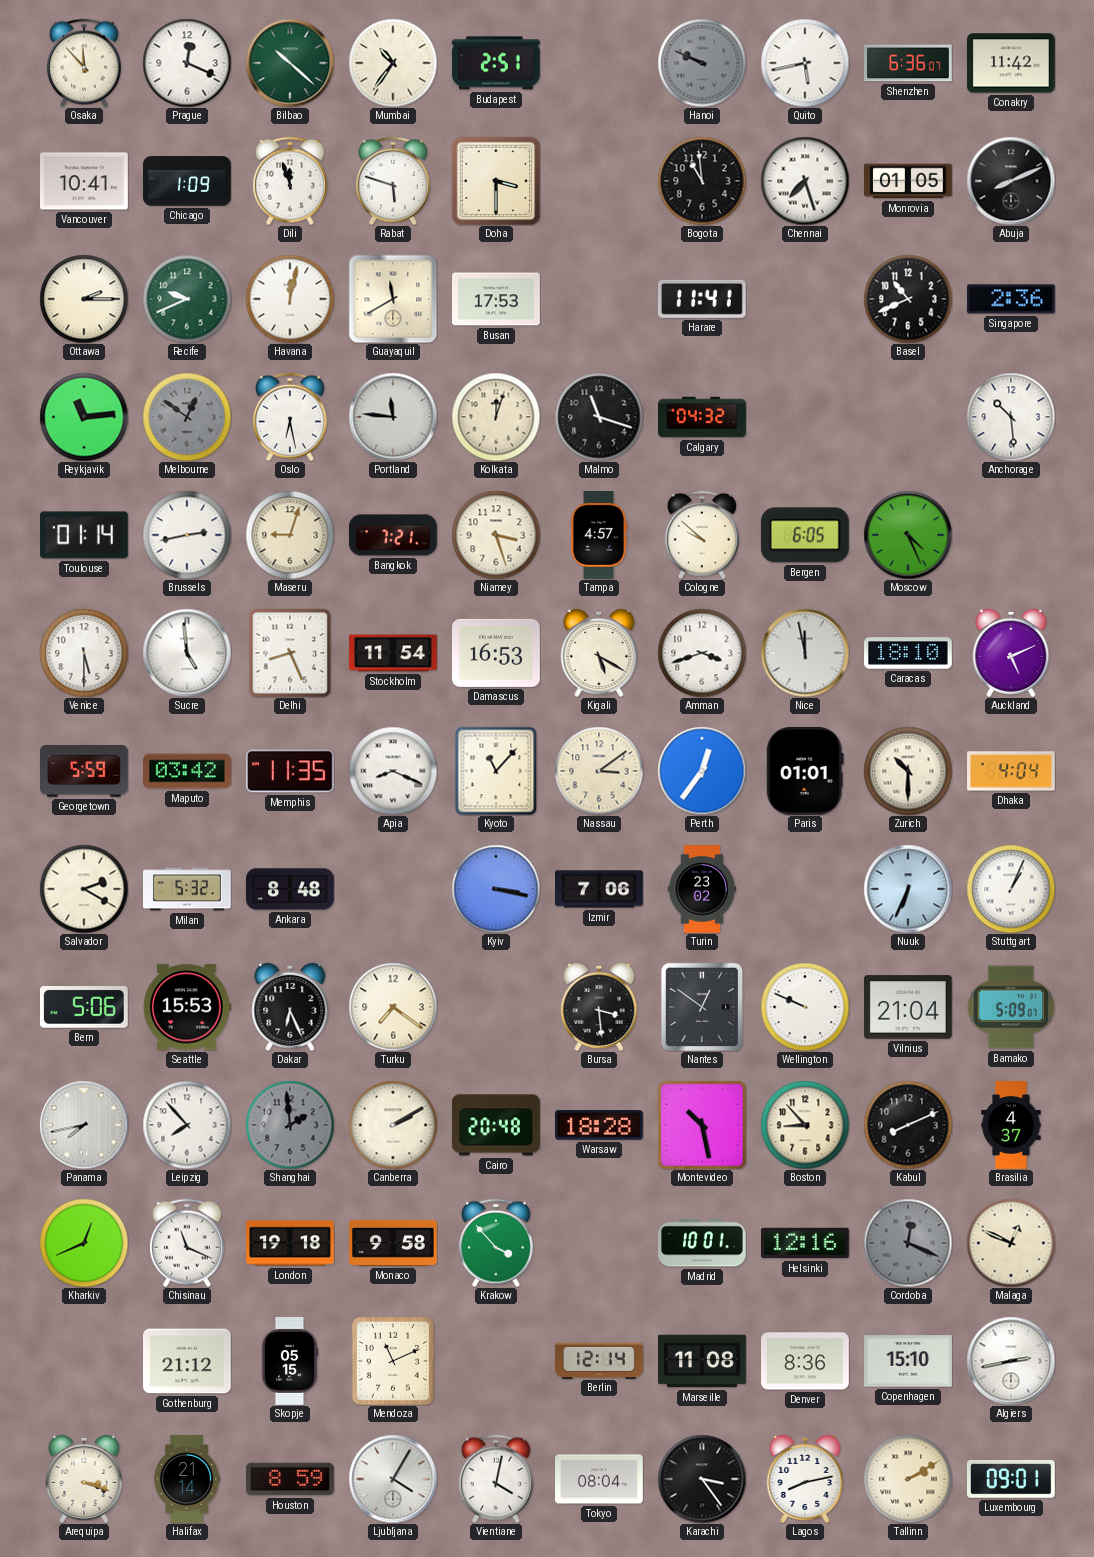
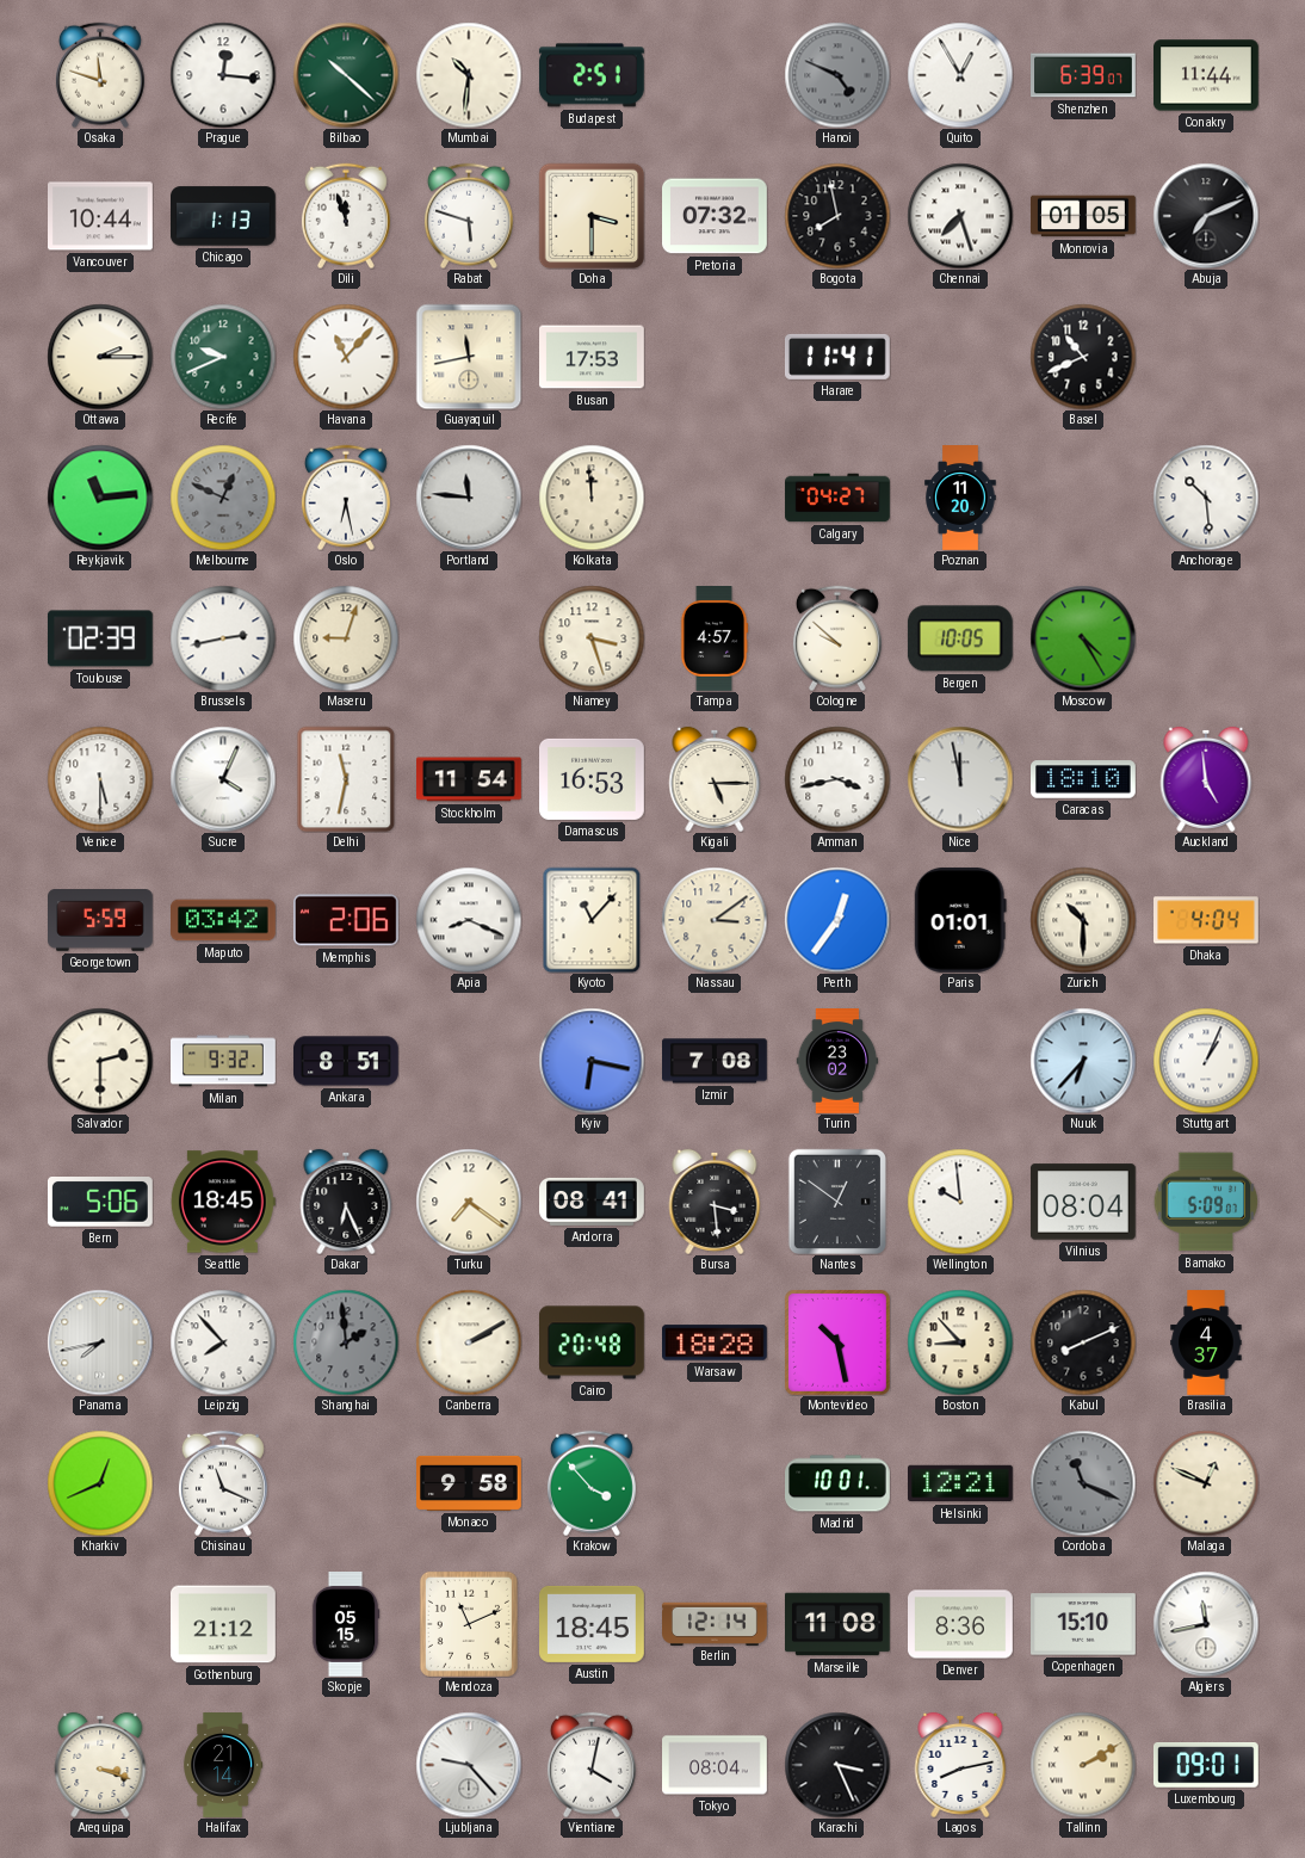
Osaka: 11:53 -> 11:48 (100, 75)
Prague: 12:19 -> 12:16 (223, 75)
Mumbai: 10:36 -> 10:31 (469, 75)
Hanoi: 9:49 -> 4:49 (837, 75)
Quito: 5:43 -> 12:55 (960, 75)
Shenzhen: 6:36 -> 6:39 (1083, 75)
Conakry: 11:42 -> 11:44 (1207, 75)
Vancouver: 10:41 -> 10:44 (101, 216)
Chicago: 1:09 -> 1:13 (224, 216)
Pretoria: none -> 07:32 (716, 216)
Bogota: 10:59 -> 7:58 (837, 216)
Abuja: 8:11 -> 7:11 (1206, 216)
Havana: 12:02 -> 11:07 (346, 357)
Guayaquil: 11:40 -> 11:43 (469, 357)
Singapore: 2:36 -> none (1011, 299)
Melbourne: 12:51 -> 12:49 (223, 498)
Kolkata: 12:03 -> 11:59 (592, 498)
Malmo: 11:18 -> none (599, 417)
Calgary: 04:32 -> 04:27 (837, 498)
Poznan: none -> 11:20 (960, 498)
Toulouse: 01:14 -> 02:39 (100, 638)
Bangkok: 7:21 -> none (394, 535)
Bergen: 6:05 -> 10:05 (960, 638)
Moscow: 4:26 -> 4:25 (1083, 638)
Sucre: 4:59 -> 4:04 (223, 779)
Delhi: 8:26 -> 11:32 (346, 779)
Kigali: 5:20 -> 5:15 (715, 779)
Amman: 3:42 -> 3:43 (837, 779)
Auckland: 5:11 -> 4:59 (1206, 779)
Memphis: 11:35 -> 2:06 (346, 920)
Salvador: 2:20 -> 2:30 (100, 1061)
Milan: 5:32 -> 9:32 (224, 1061)
Ankara: 8:48 -> 8:51 (347, 1061)
Kyiv: 3:17 -> 6:17 (592, 1061)
Izmir: 7:06 -> 7:08 (716, 1061)
Nuuk: 6:34 -> 6:37 (1083, 1061)
Seattle: 15:53 -> 18:45 (223, 1202)
Andorra: none -> 08:41 (593, 1202)
Wellington: 9:49 -> 9:59 (960, 1202)
Vilnius: 21:04 -> 08:04 (1084, 1202)
London: 19:18 -> none (291, 1243)
Helsinki: 12:16 -> 12:21 (961, 1483)
Cordoba: 12:19 -> 11:19 (1083, 1483)
Austin: none -> 18:45 (593, 1624)
Algiers: 2:43 -> 11:43 (1206, 1624)
Houston: 8:59 -> none (291, 1479)
Ljubljana: 4:05 -> 9:23 (469, 1765)
Karachi: 3:24 -> 3:26 (837, 1765)
